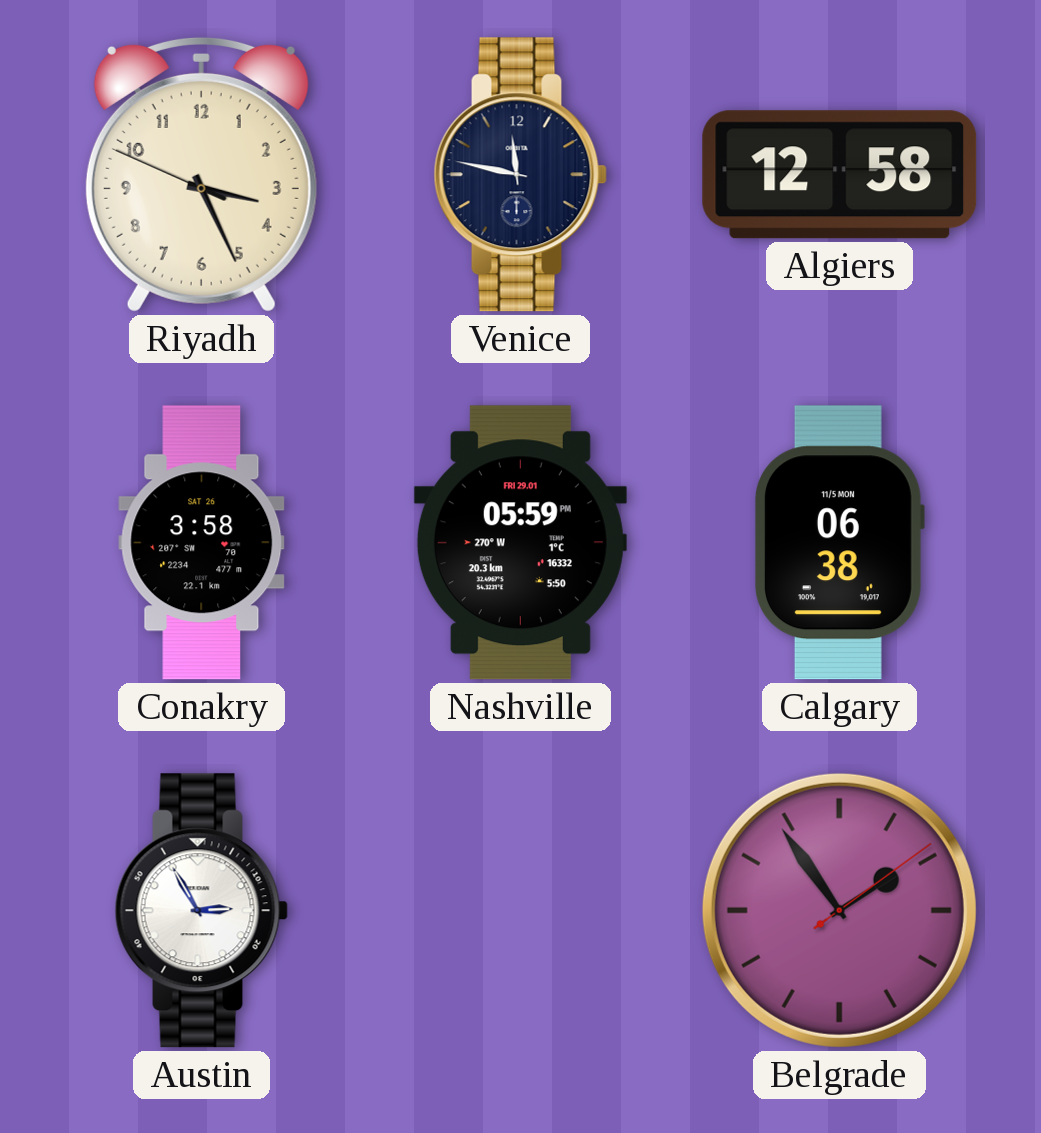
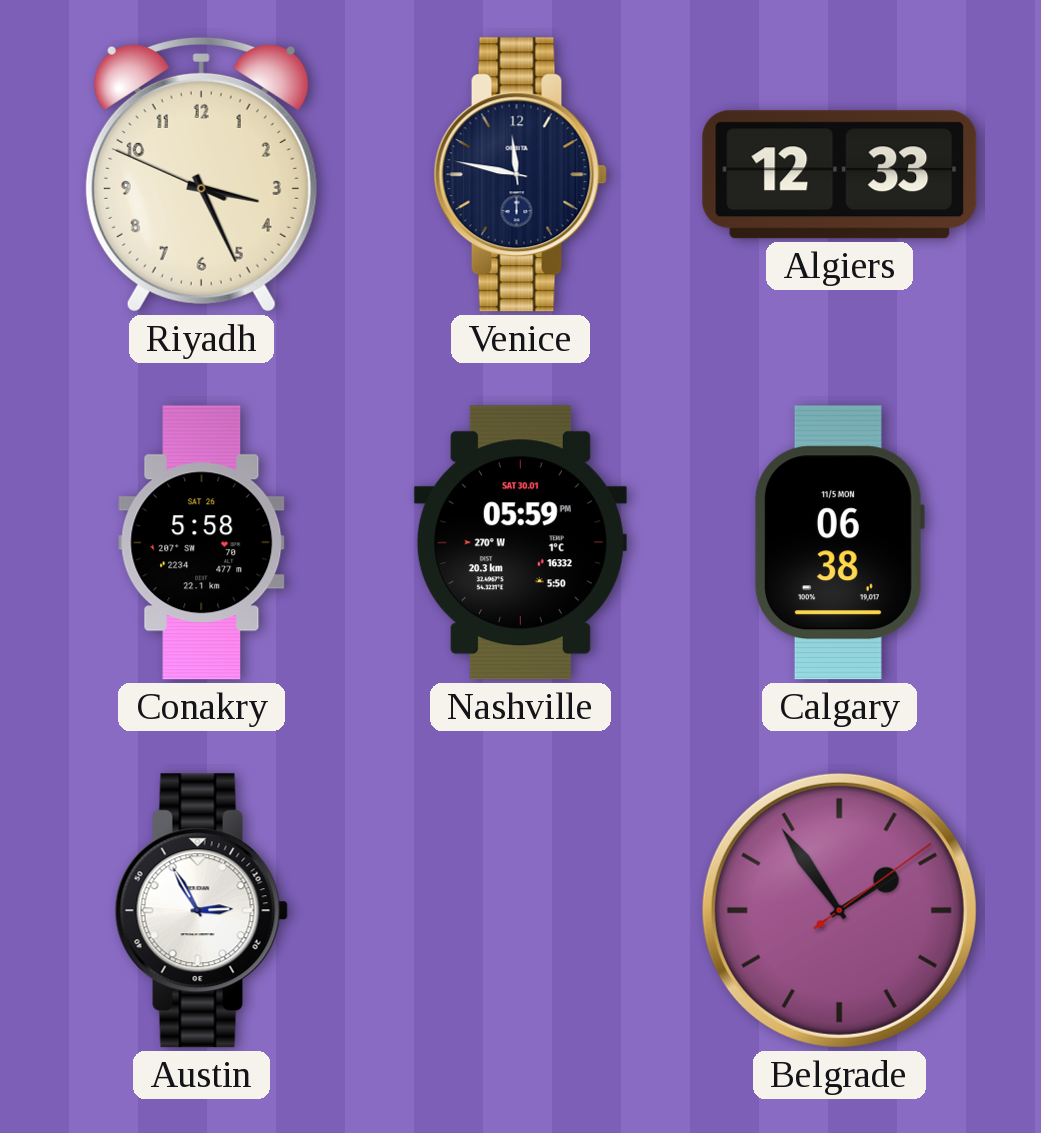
Algiers: 12:58 -> 12:33 (840, 175)
Conakry: 3:58 -> 5:58 (202, 543)
Nashville date: FRI 29.01 -> SAT 30.01 (520, 543)
